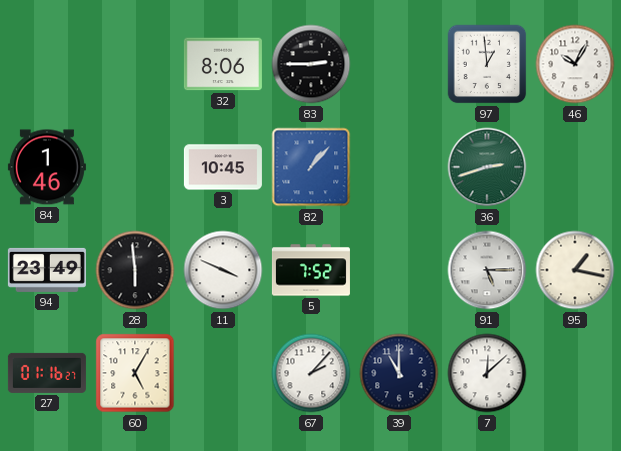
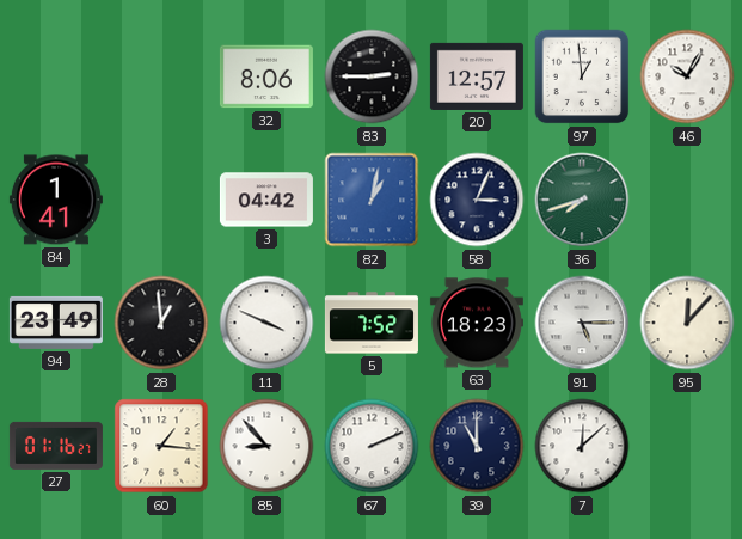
20: none -> 12:57 (477, 76)
84: 1:46 -> 1:41 (56, 200)
3: 10:45 -> 04:42 (266, 200)
82: 1:07 -> 1:02 (372, 200)
58: none -> 3:04 (477, 200)
36: 2:42 -> 7:42 (582, 200)
28: 5:59 -> 12:59 (161, 323)
63: none -> 18:23 (477, 323)
95: 1:17 -> 12:07 (687, 323)
60: 5:05 -> 1:16 (161, 446)
85: none -> 8:53 (266, 446)
67: 2:07 -> 2:11 (372, 446)
